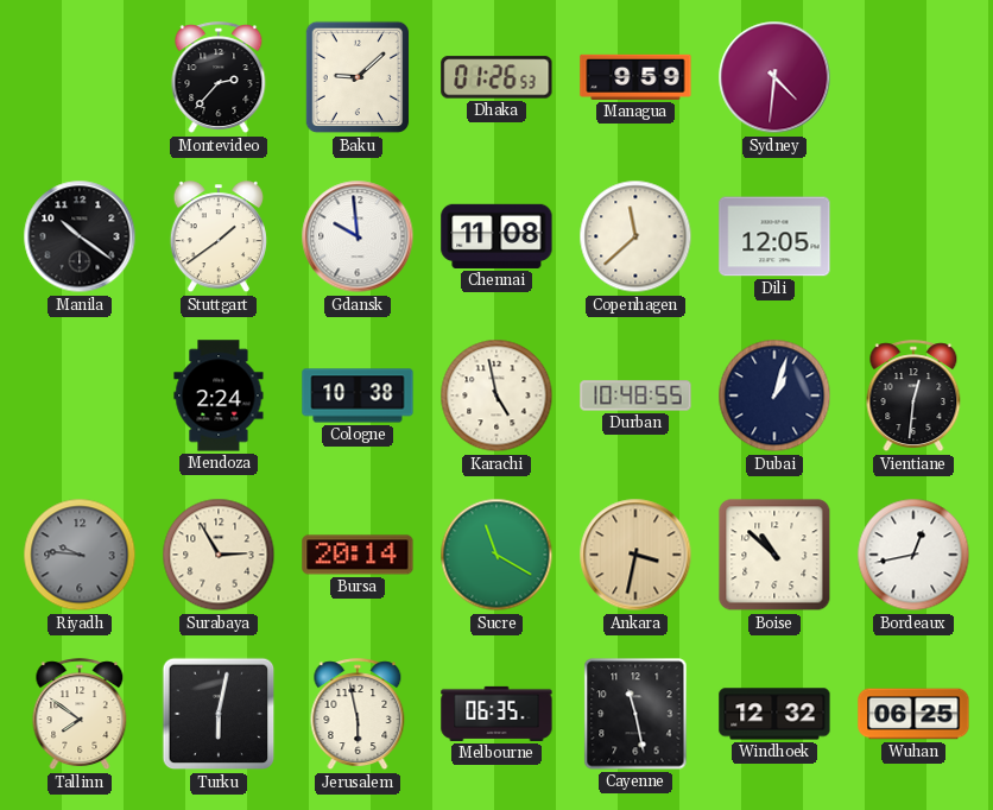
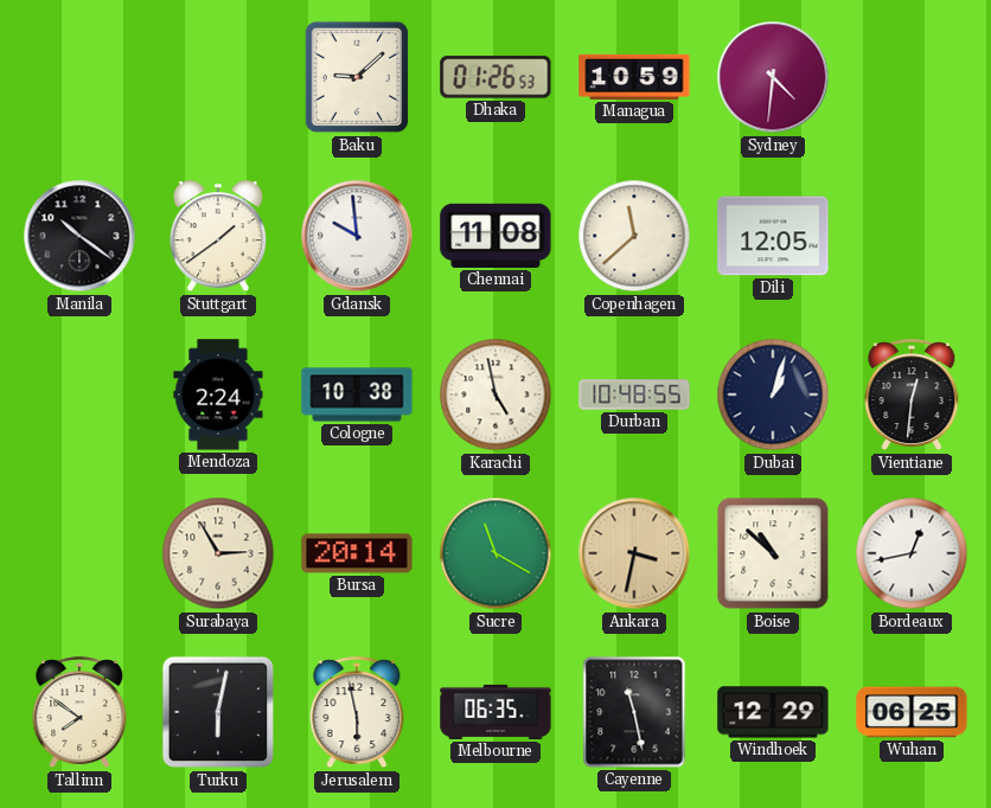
Montevideo: 2:37 -> none (219, 78)
Managua: 9:59 -> 10:59 (634, 77)
Riyadh: 9:46 -> none (80, 555)
Windhoek: 12:32 -> 12:29 (773, 712)
